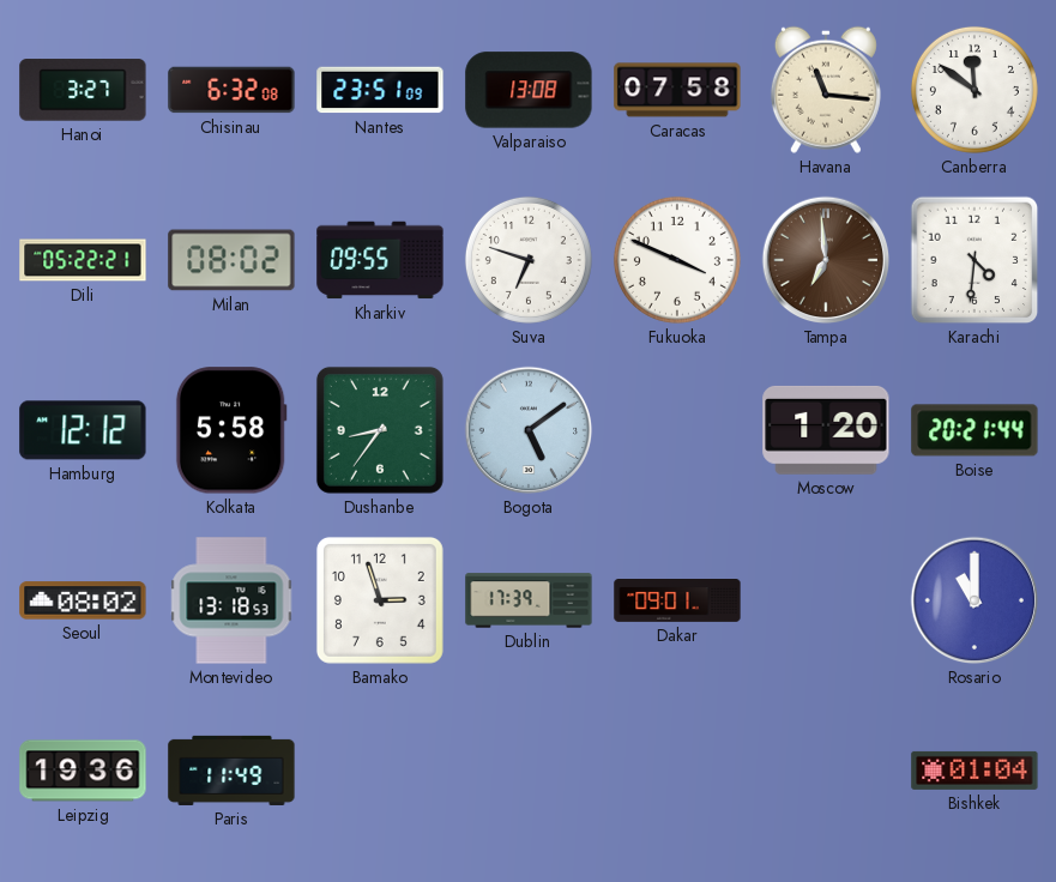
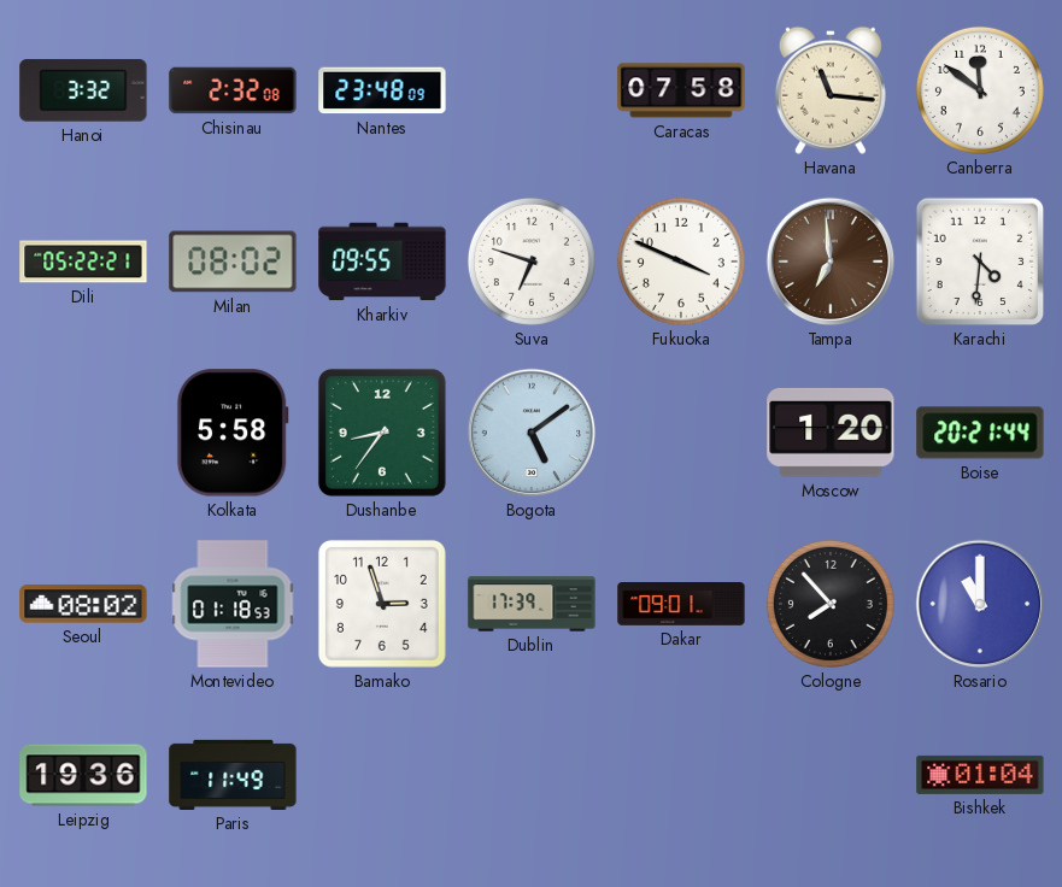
Hanoi: 3:27 -> 3:32 (83, 90)
Chisinau: 6:32 -> 2:32 (233, 90)
Nantes: 23:51 -> 23:48 (382, 90)
Valparaiso: 13:08 -> none (529, 90)
Hamburg: 12:12 -> none (83, 430)
Montevideo: 13:18 -> 01:18 (233, 604)
Cologne: none -> 7:53 (831, 604)
